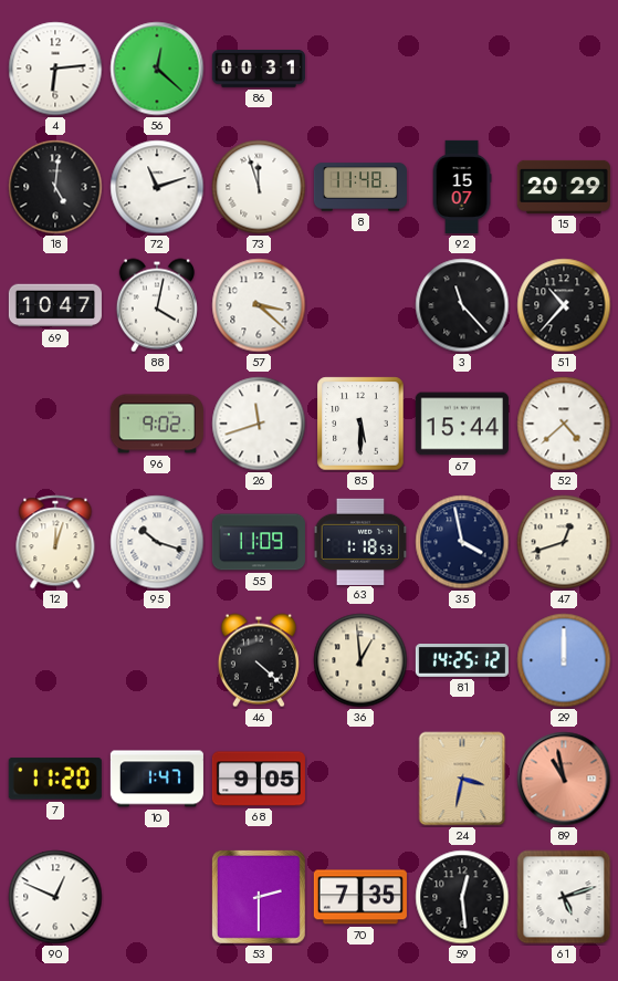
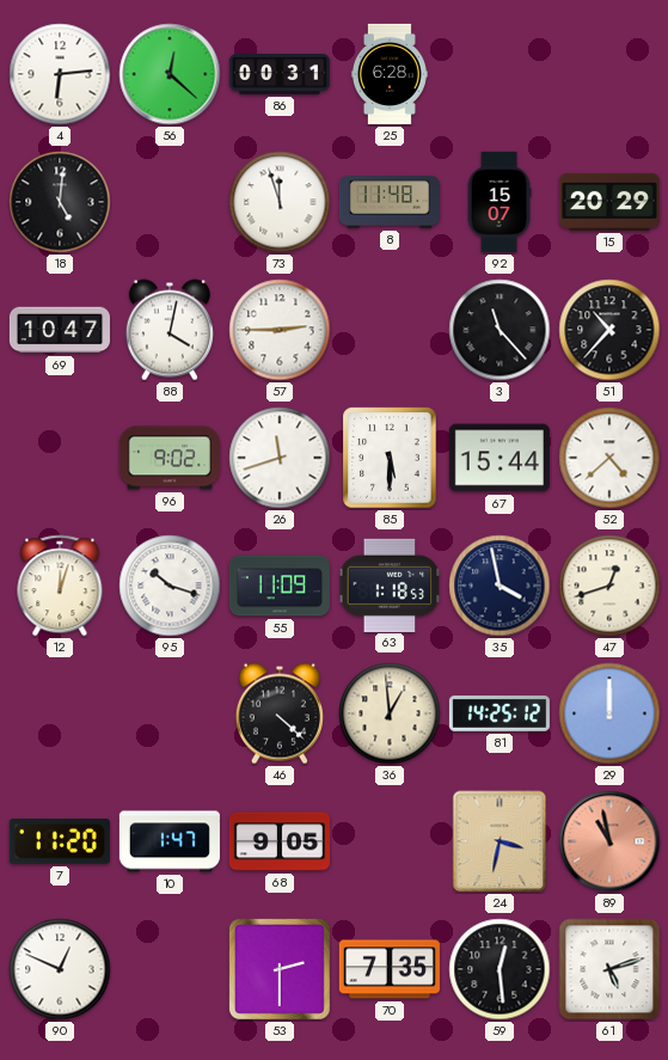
25: none -> 6:28 (390, 74)
72: 11:12 -> none (157, 187)
57: 3:22 -> 2:45 (280, 330)
